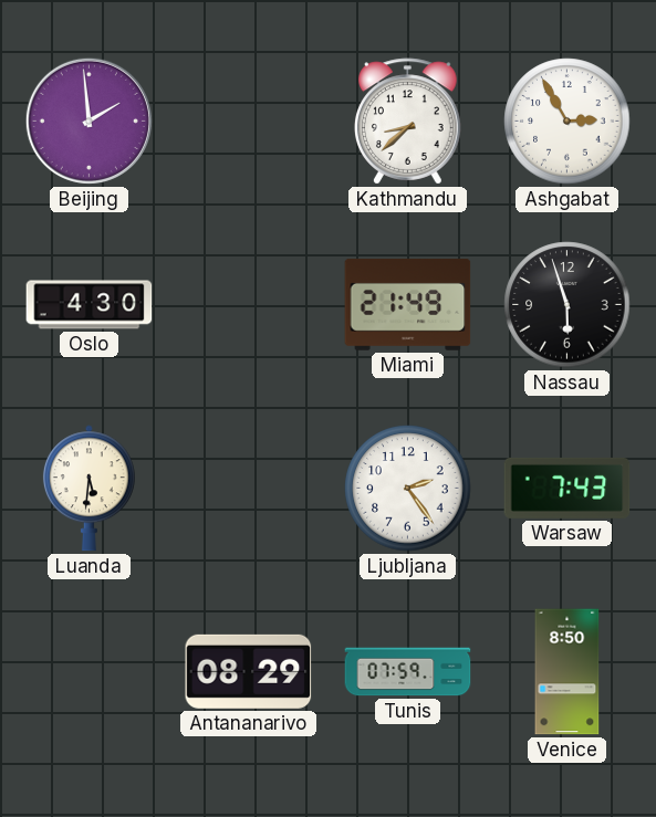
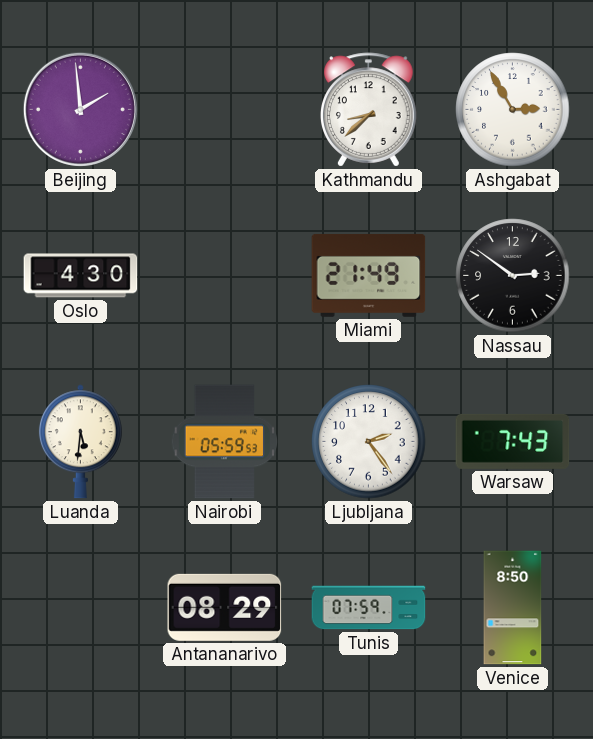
Nassau: 5:57 -> 2:51 (513, 276)
Nairobi: none -> 05:59 (225, 442)
